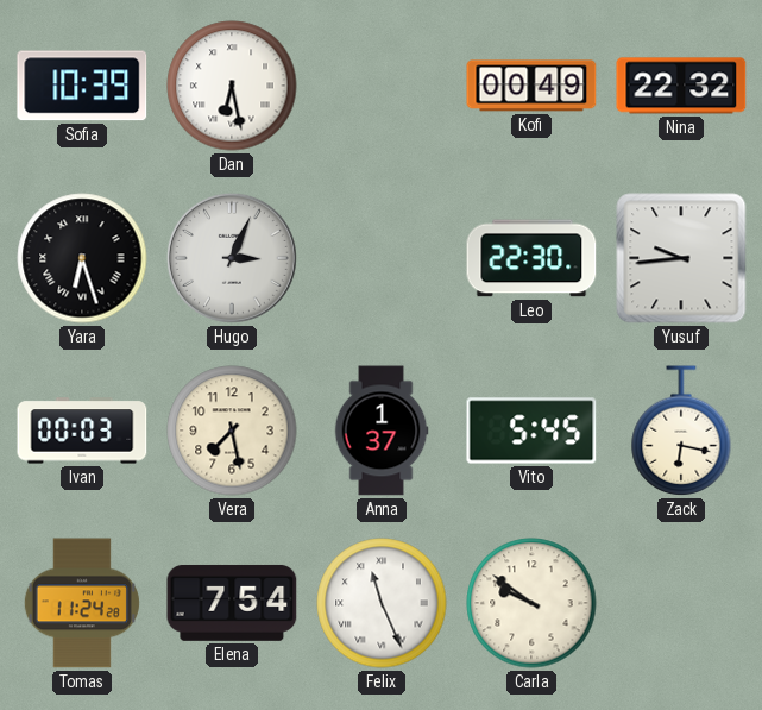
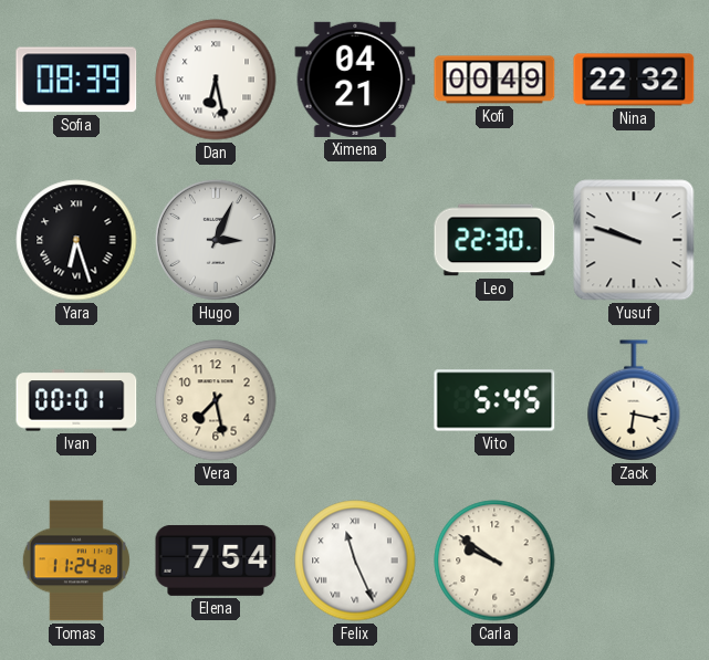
Sofia: 10:39 -> 08:39 (76, 80)
Ximena: none -> 04:21 (355, 80)
Yusuf: 9:44 -> 9:48 (634, 240)
Ivan: 00:03 -> 00:01 (76, 400)
Anna: 1:37 -> none (382, 431)
